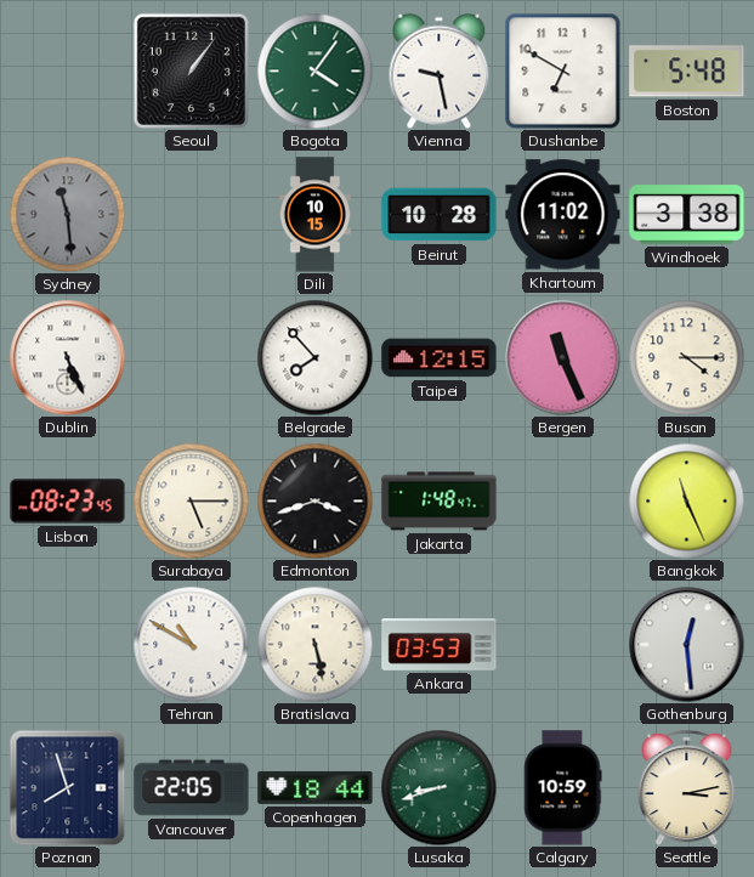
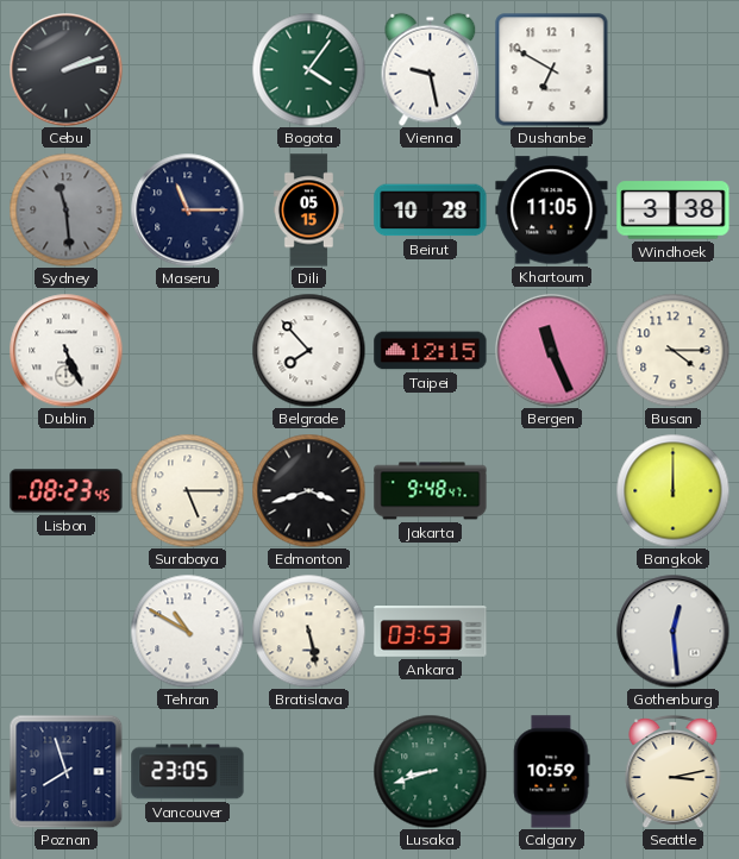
Cebu: none -> 2:12 (65, 69)
Seoul: 1:06 -> none (191, 70)
Boston: 5:48 -> none (687, 72)
Maseru: none -> 11:15 (187, 209)
Dili: 10:15 -> 05:15 (308, 211)
Khartoum: 11:02 -> 11:05 (552, 211)
Jakarta: 1:48 -> 9:48 (431, 491)
Bangkok: 11:26 -> 12:00 (672, 490)
Vancouver: 22:05 -> 23:05 (188, 772)
Copenhagen: 18:44 -> none (316, 787)
